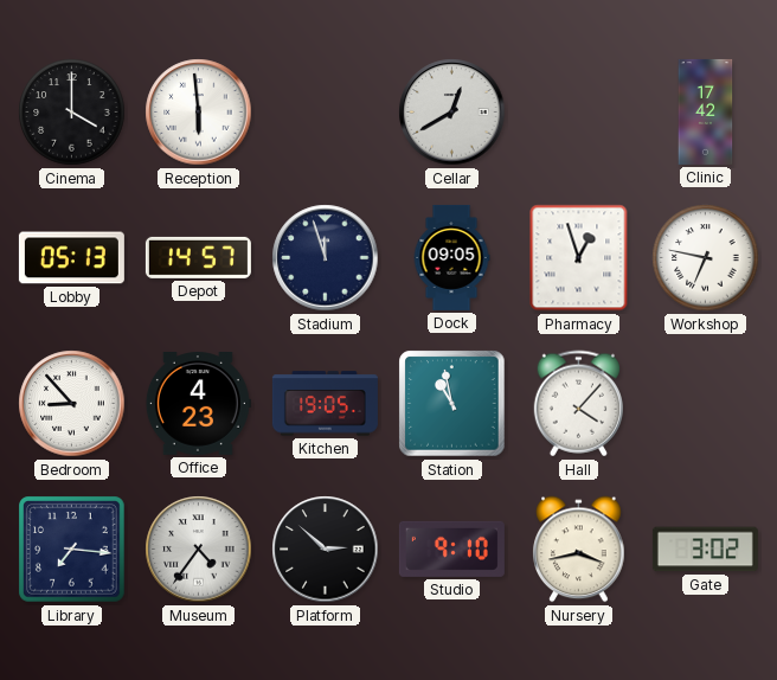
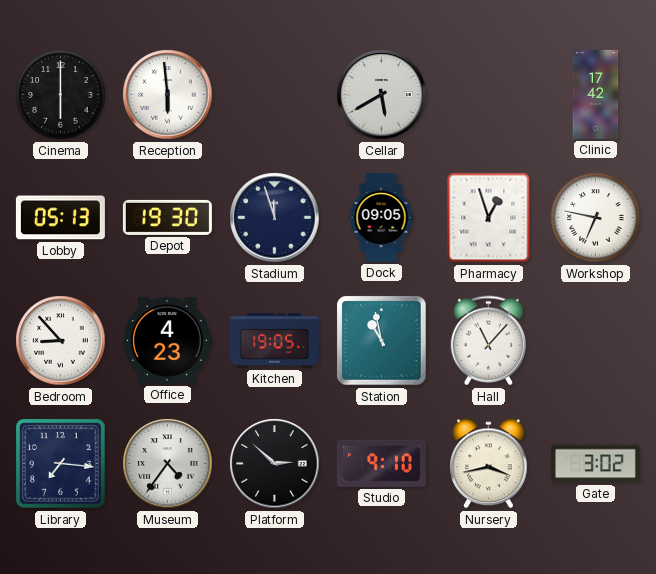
Cinema: 4:00 -> 6:00 (61, 95)
Cellar: 12:40 -> 5:40 (382, 95)
Depot: 14:57 -> 19:30 (167, 217)
Hall: 4:07 -> 11:07 (488, 341)
